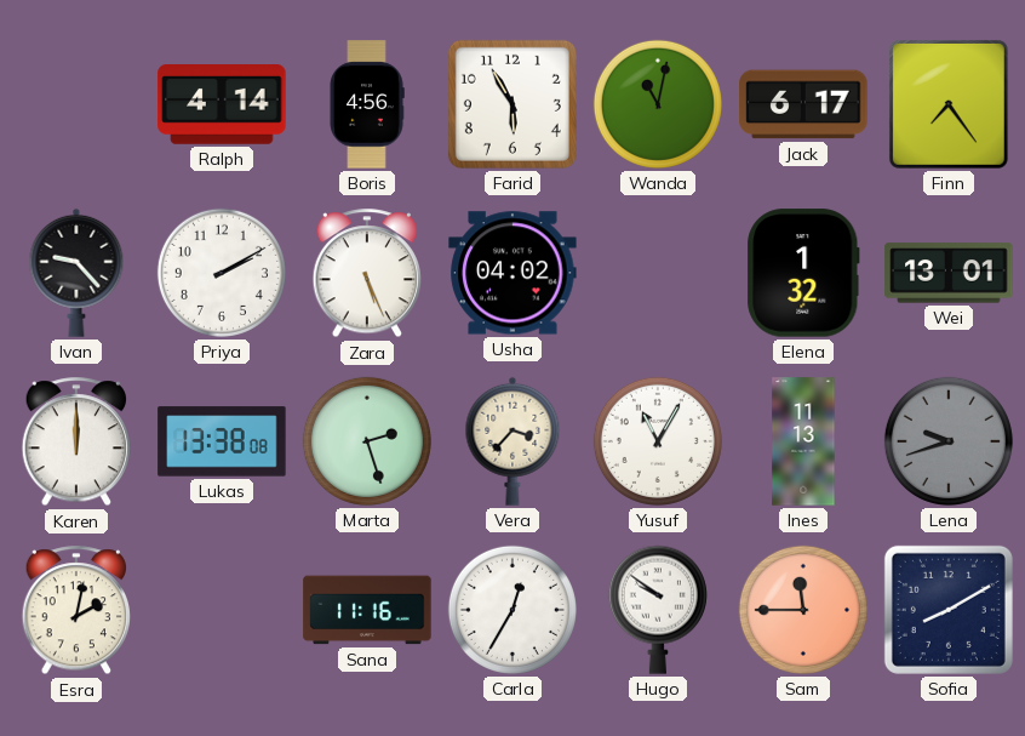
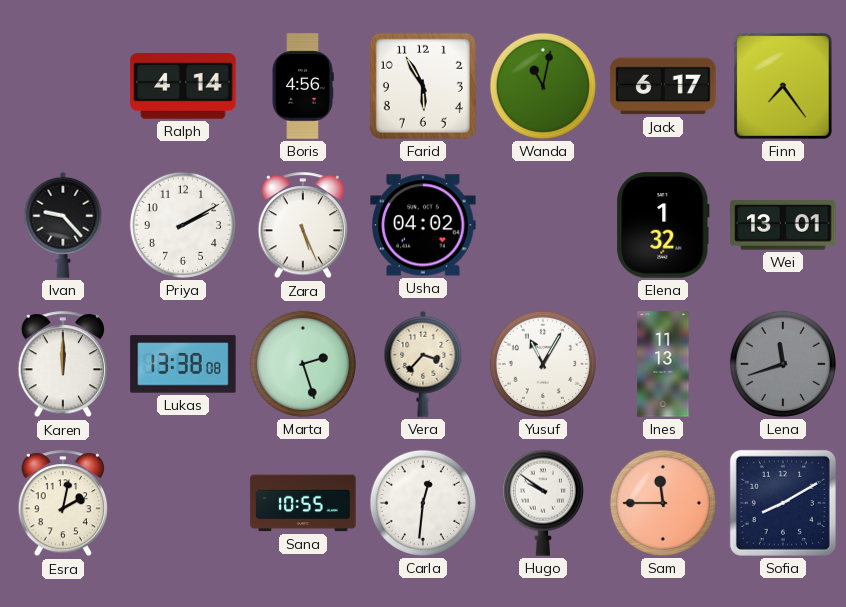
Lena: 9:42 -> 11:42 (783, 364)
Sana: 11:16 -> 10:55 (303, 503)
Carla: 12:35 -> 12:31 (423, 503)
